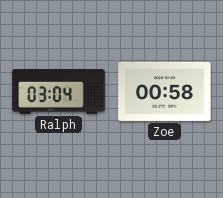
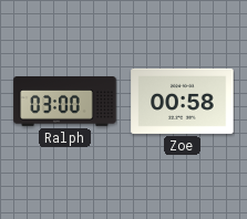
Ralph: 03:04 -> 03:00 (65, 102)
